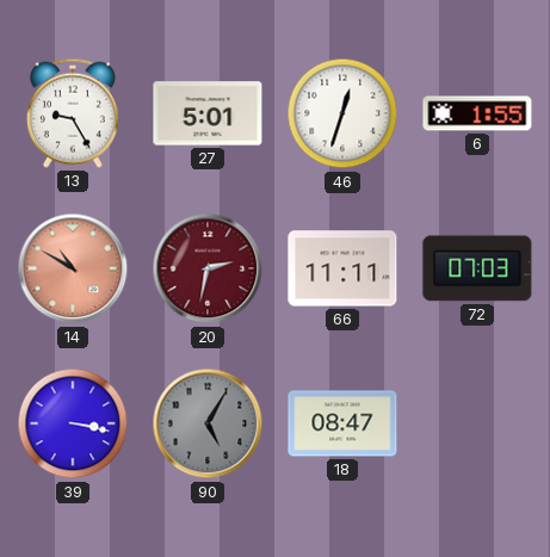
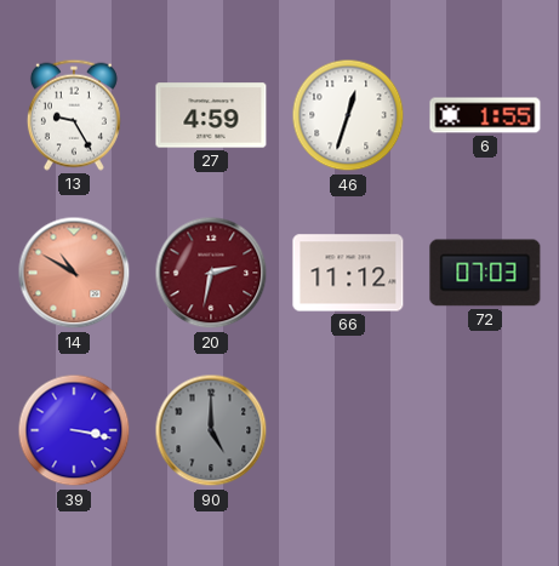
27: 5:01 -> 4:59 (211, 115)
66: 11:11 -> 11:12 (348, 273)
90: 5:05 -> 5:00 (211, 430)
18: 08:47 -> none (342, 423)
